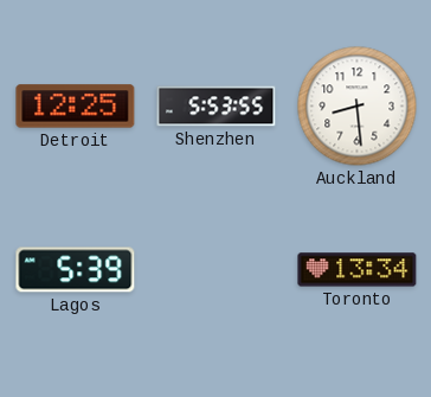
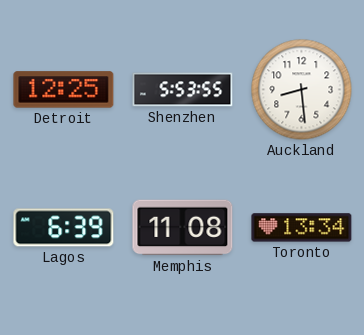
Lagos: 5:39 -> 6:39 (64, 228)
Memphis: none -> 11:08 (183, 228)
